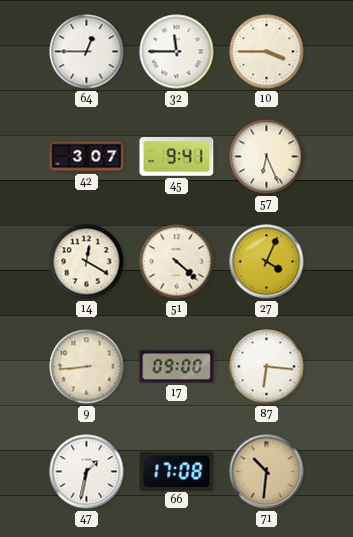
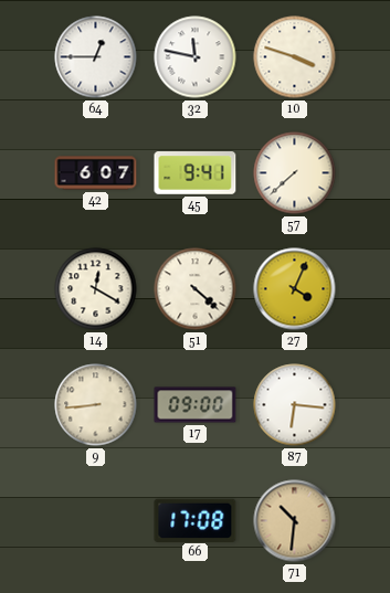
32: 11:45 -> 11:47 (196, 57)
10: 3:45 -> 3:48 (295, 57)
42: 3:07 -> 6:07 (96, 173)
57: 6:26 -> 7:38 (295, 173)
47: 1:32 -> none (87, 472)
